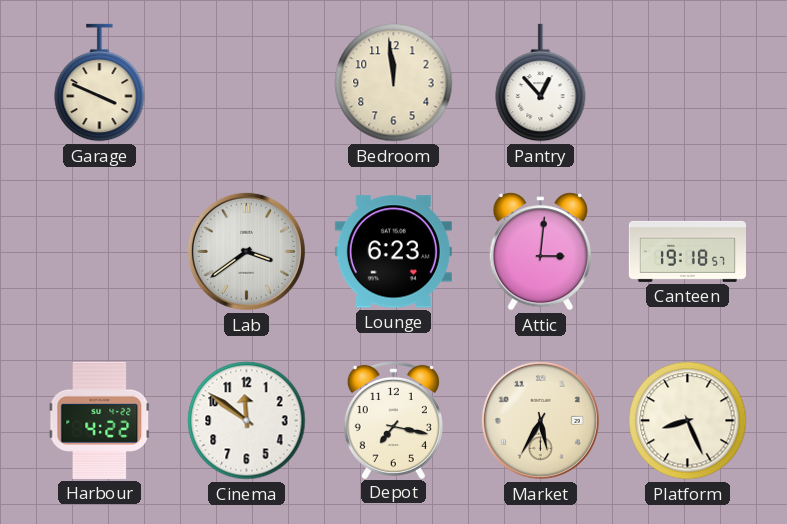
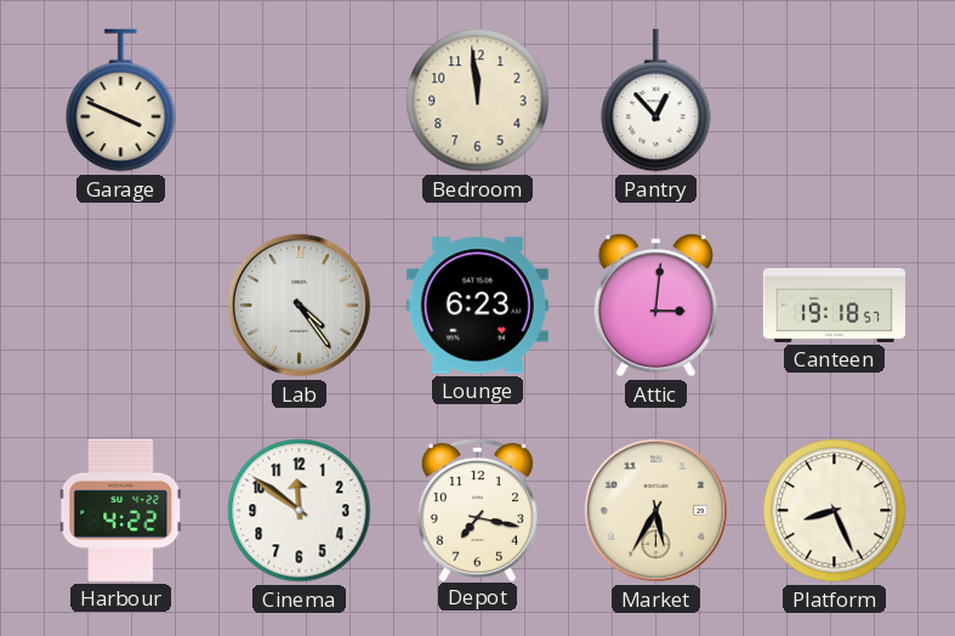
Lab: 3:39 -> 4:24 (299, 305)
